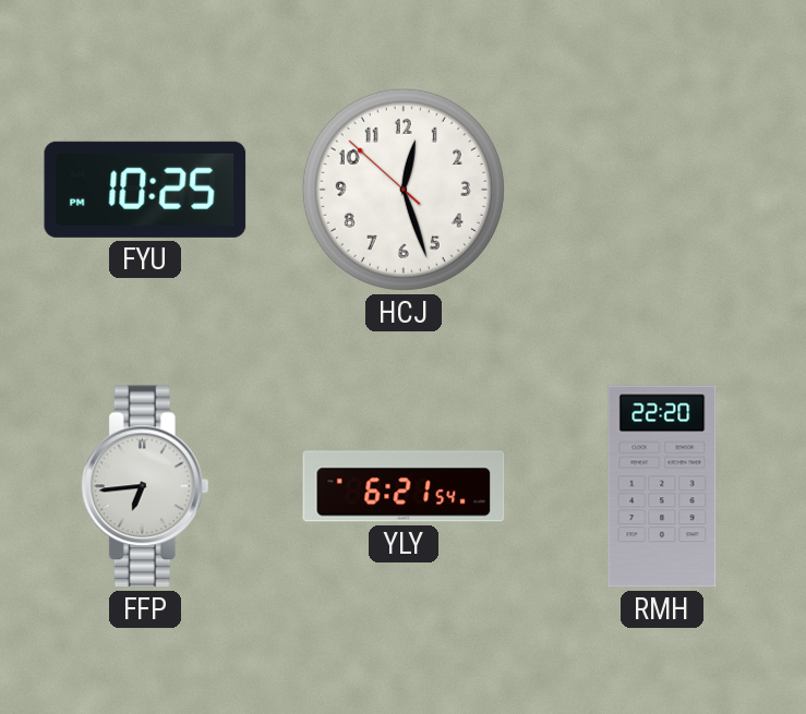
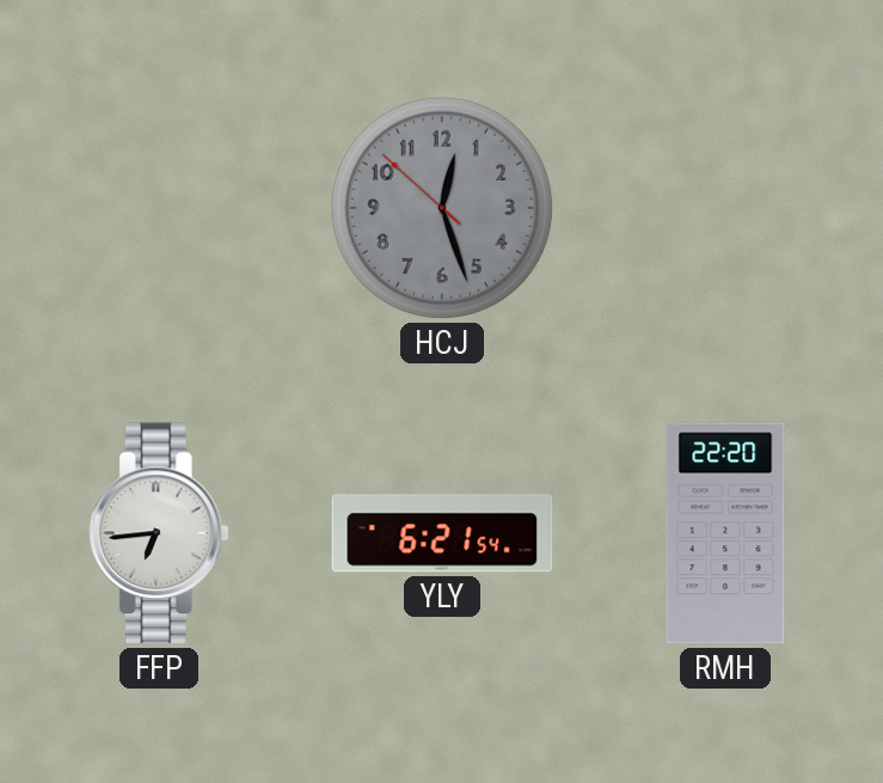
FYU: 10:25 -> none (145, 190)
HCJ dial: white -> grey (442, 208)
